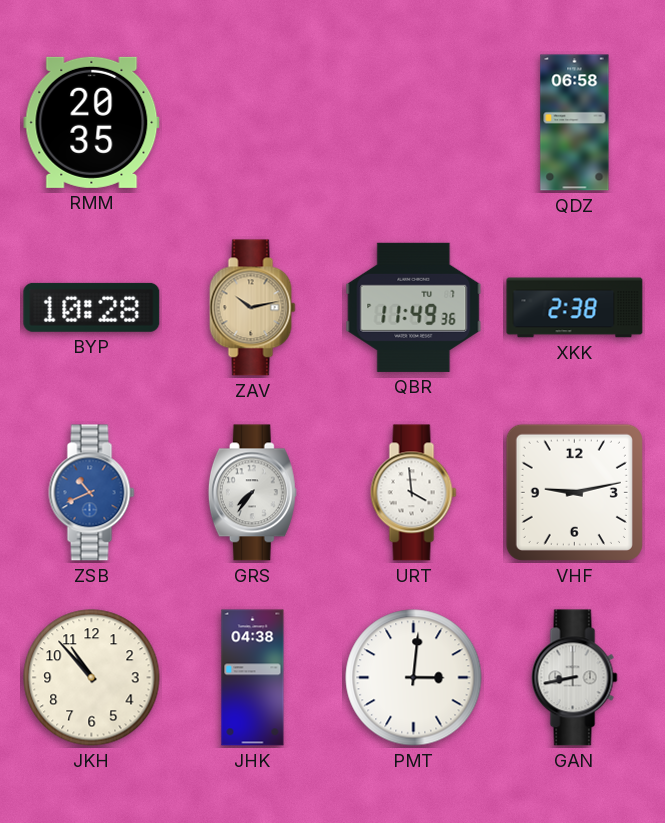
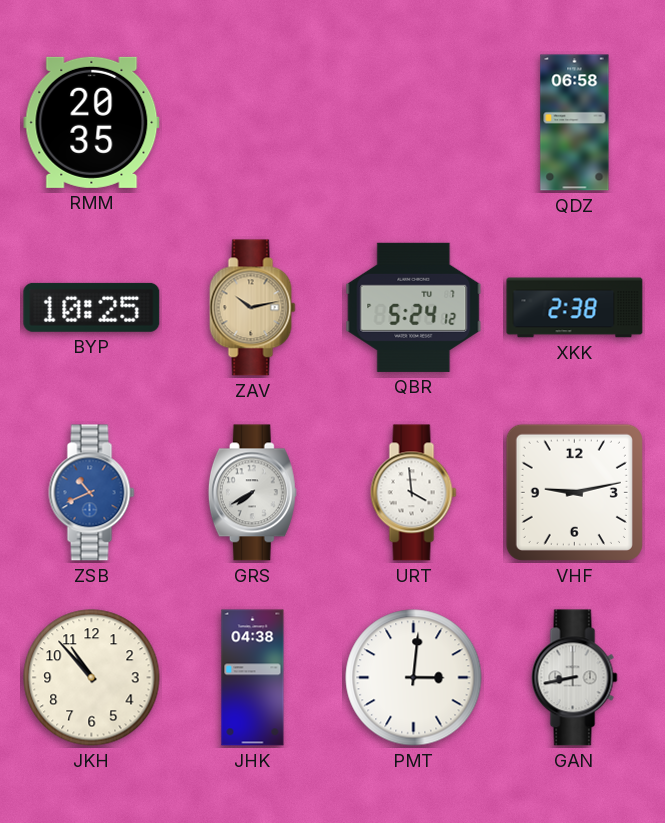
BYP: 10:28 -> 10:25 (92, 307)
QBR: 11:49 -> 5:24 (414, 307)
GRS: 7:36 -> 7:40 (252, 493)
